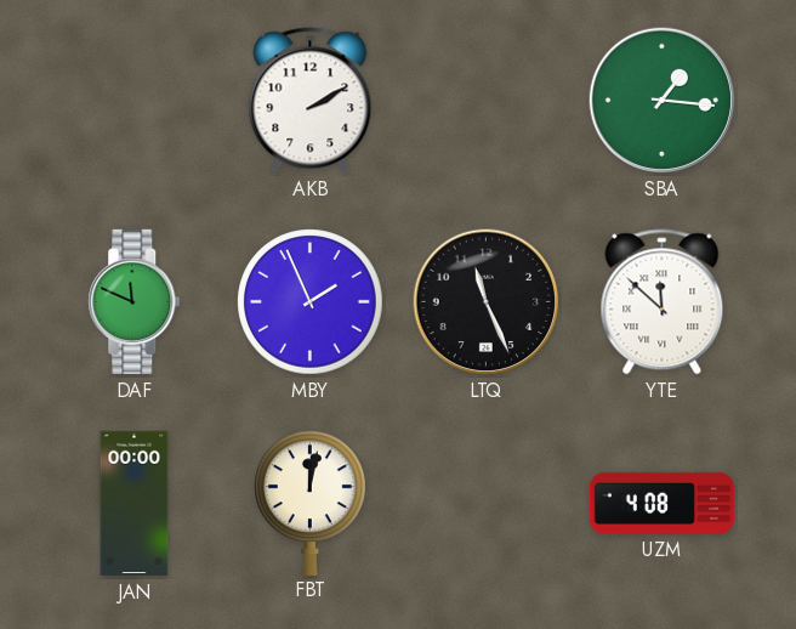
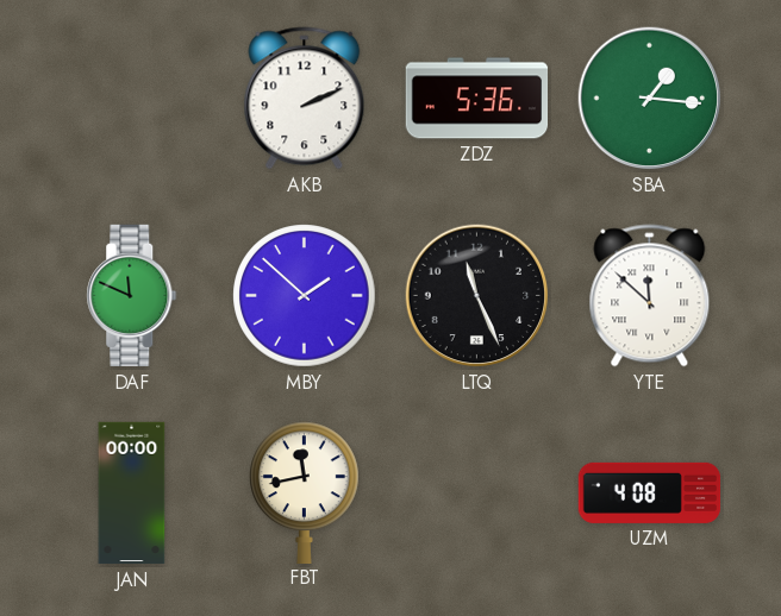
AKB: 2:10 -> 2:11 (305, 99)
ZDZ: none -> 5:36 (477, 99)
MBY: 1:56 -> 1:52 (305, 296)
FBT: 12:02 -> 11:43 (305, 492)
